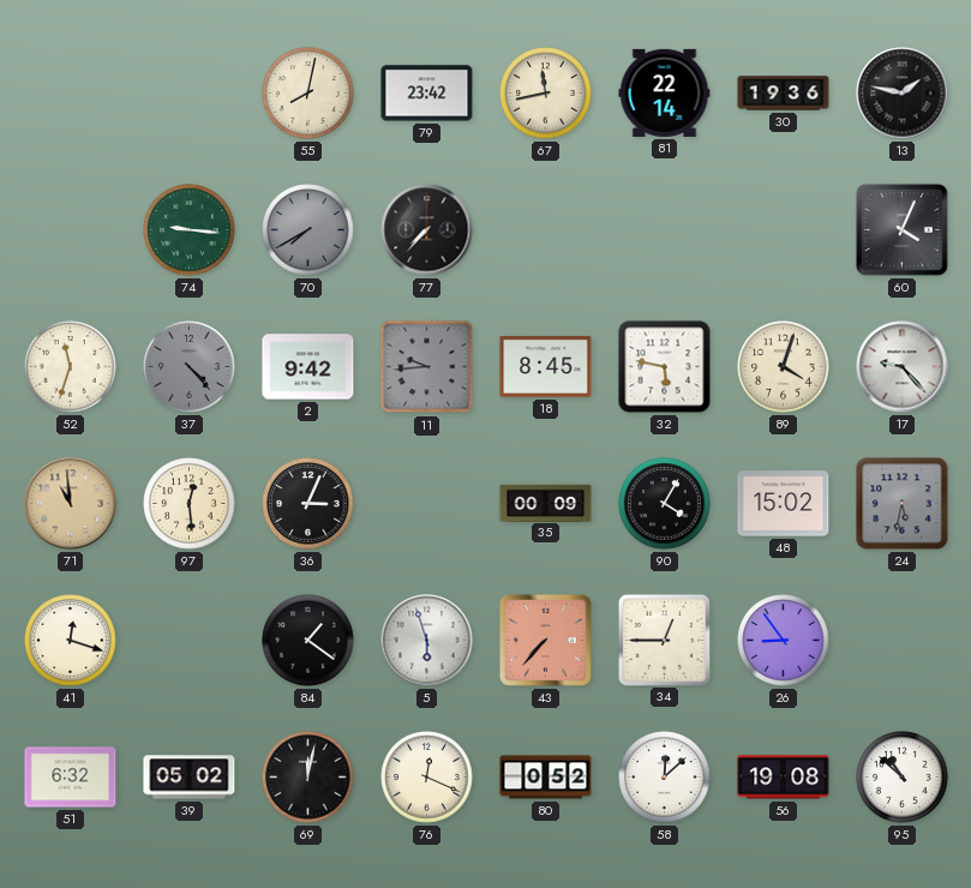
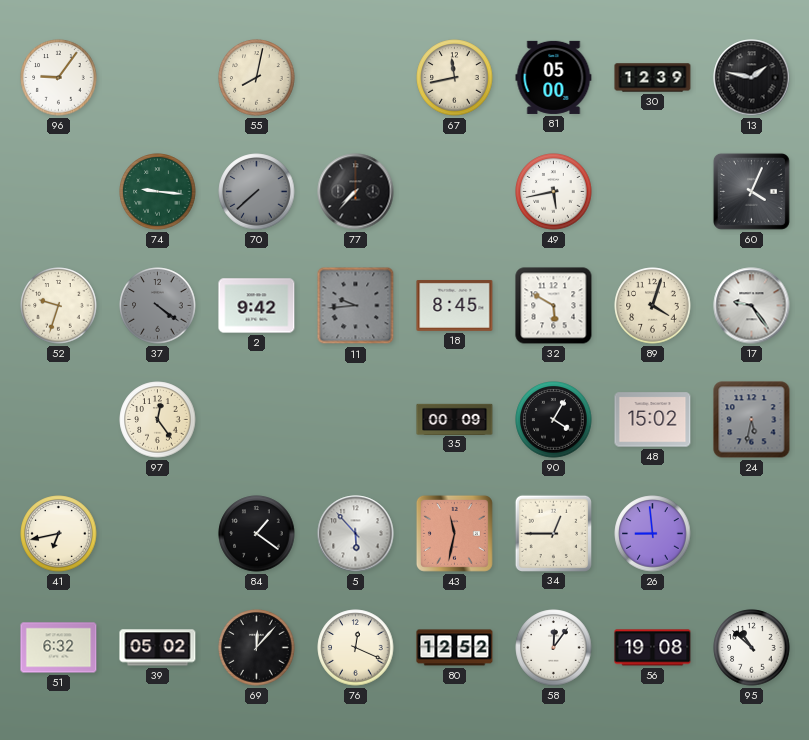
96: none -> 9:06 (59, 78)
79: 23:42 -> none (427, 94)
81: 22:14 -> 05:00 (554, 77)
30: 19:36 -> 12:39 (653, 78)
70: 7:40 -> 7:38 (257, 192)
49: none -> 5:43 (554, 192)
52: 11:33 -> 9:33 (59, 306)
37: 4:23 -> 4:21 (158, 306)
32: 5:47 -> 5:50 (554, 306)
17: 9:23 -> 9:24 (752, 306)
71: 10:59 -> none (71, 504)
97: 12:29 -> 12:24 (158, 420)
36: 3:04 -> none (308, 504)
41: 12:18 -> 6:43 (59, 534)
5: 5:57 -> 5:53 (356, 534)
43: 7:37 -> 11:32 (454, 533)
26: 8:54 -> 8:59 (653, 534)
69: 12:02 -> 12:07 (257, 648)
80: 0:52 -> 12:52 (455, 648)
58: 12:08 -> 12:06 (554, 648)
